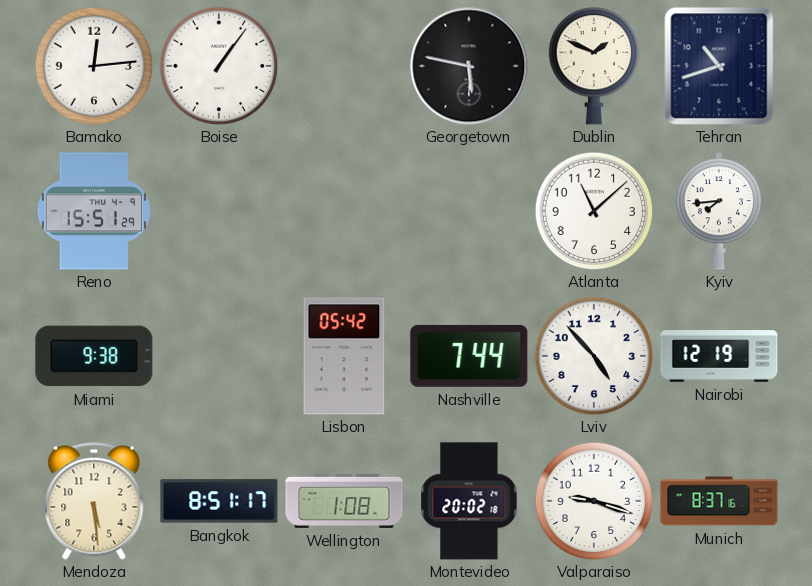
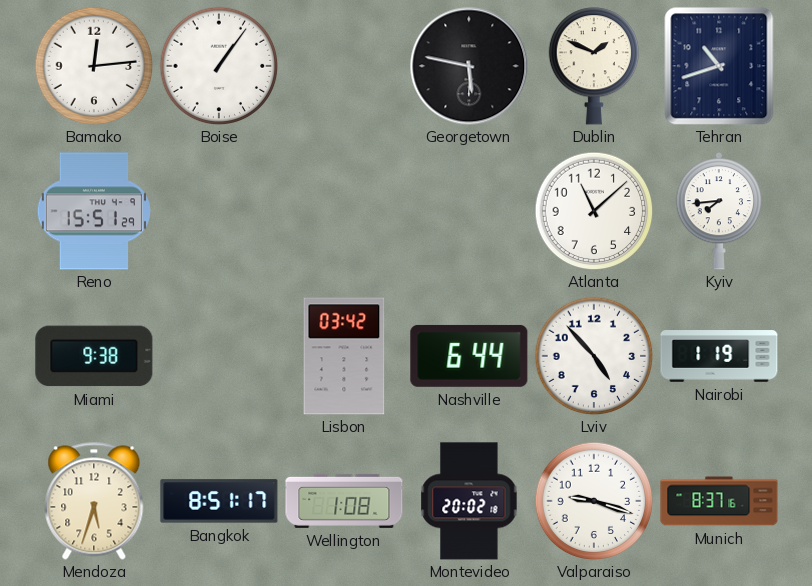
Lisbon: 05:42 -> 03:42 (344, 356)
Nashville: 7:44 -> 6:44 (469, 356)
Nairobi: 12:19 -> 1:19 (719, 356)
Mendoza: 5:29 -> 5:33 (94, 501)
